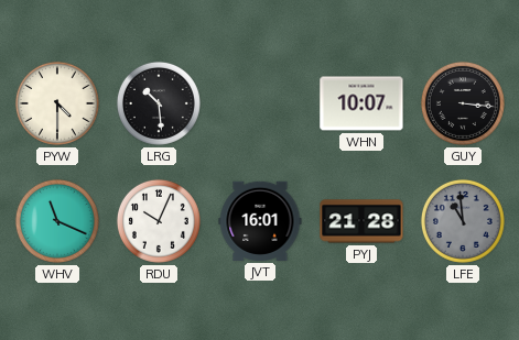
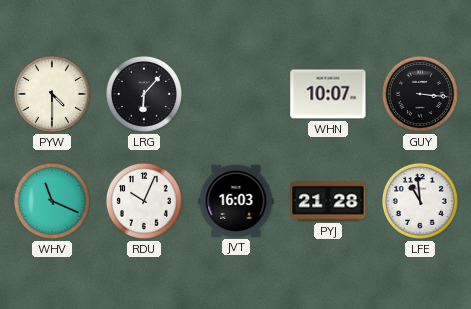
LRG: 10:29 -> 6:07 (144, 94)
JVT: 16:01 -> 16:03 (236, 201)
LFE dial: grey -> white (420, 201)
